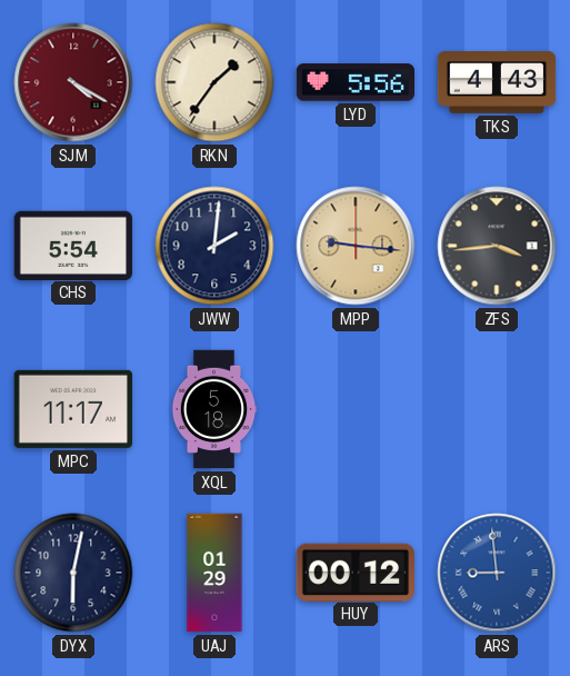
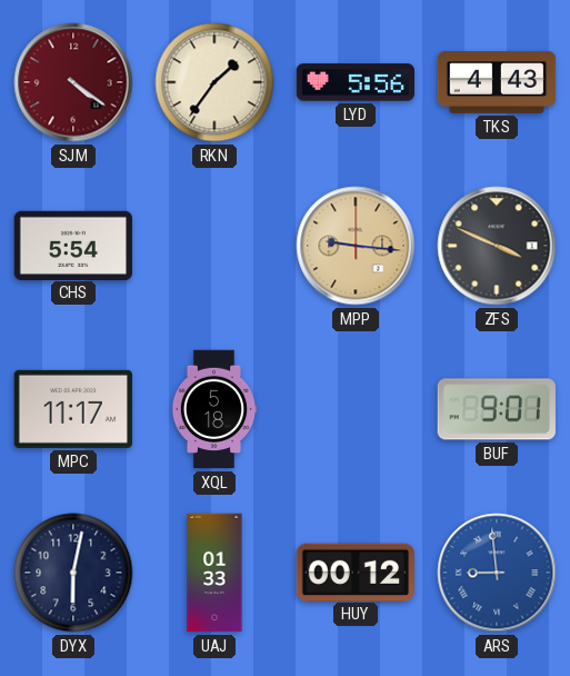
SJM: 4:20 -> 4:21 (73, 82)
JWW: 2:01 -> none (214, 246)
ZFS: 3:44 -> 3:49 (497, 246)
BUF: none -> 9:01 (496, 409)
UAJ: 01:29 -> 01:33 (214, 573)
